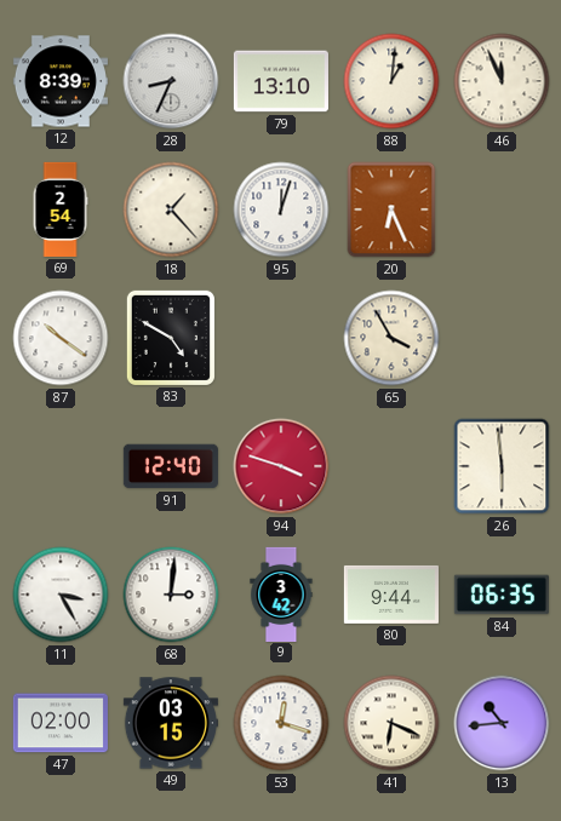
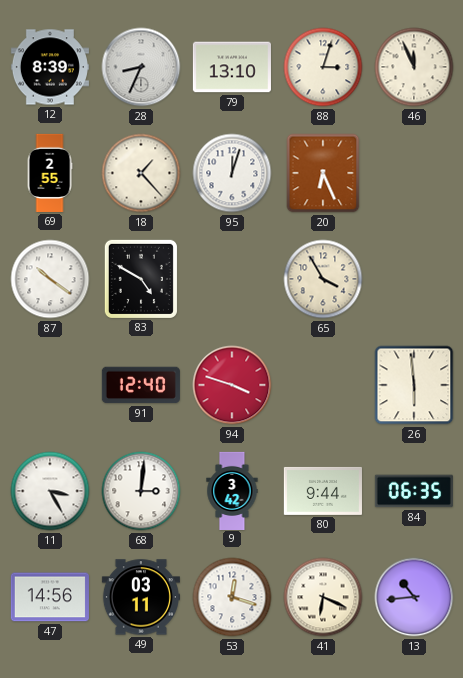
88: 1:01 -> 3:03 (323, 67)
69: 2:54 -> 2:55 (50, 173)
47: 02:00 -> 14:56 (50, 597)
49: 03:15 -> 03:11 (141, 597)
